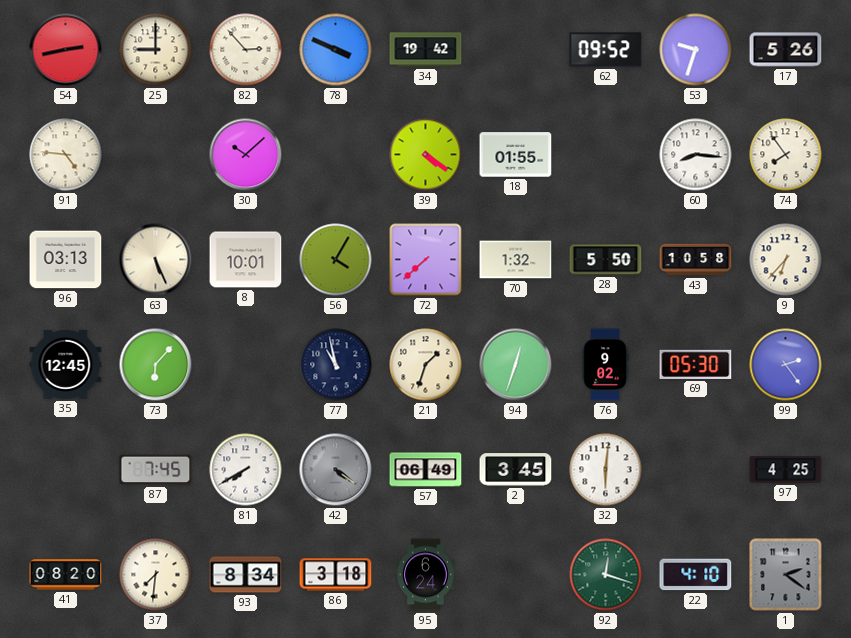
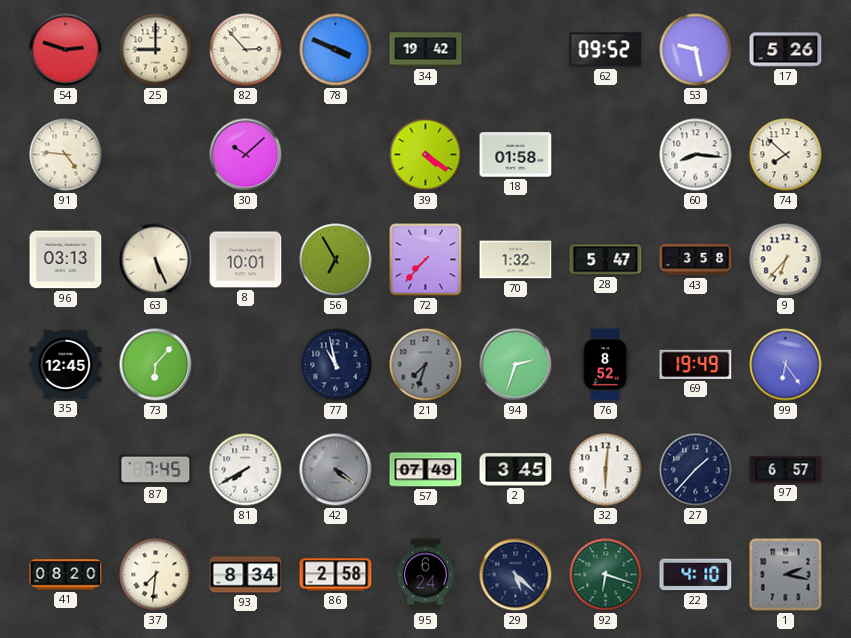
54: 2:43 -> 2:48 (66, 50)
53: 9:33 -> 9:28 (696, 50)
18: 01:55 -> 01:58 (516, 155)
74: 7:54 -> 7:52 (786, 155)
56: 4:05 -> 6:55 (336, 260)
72: 7:38 -> 7:37 (426, 260)
28: 5:50 -> 5:47 (606, 260)
43: 10:58 -> 3:58 (696, 260)
21: 1:33 -> 7:33 (426, 365)
21 dial: cream -> grey (426, 365)
94: 12:33 -> 2:33 (516, 365)
76: 9:02 -> 8:52 (605, 365)
69: 05:30 -> 19:49 (696, 364)
99: 2:24 -> 6:24 (786, 365)
57: 06:49 -> 07:49 (426, 470)
27: none -> 1:37 (696, 470)
97: 4:25 -> 6:57 (786, 470)
86: 3:18 -> 2:58 (336, 575)
29: none -> 5:22 (516, 575)
92: 12:18 -> 6:18 (606, 575)
1: 2:21 -> 2:17 (786, 575)
